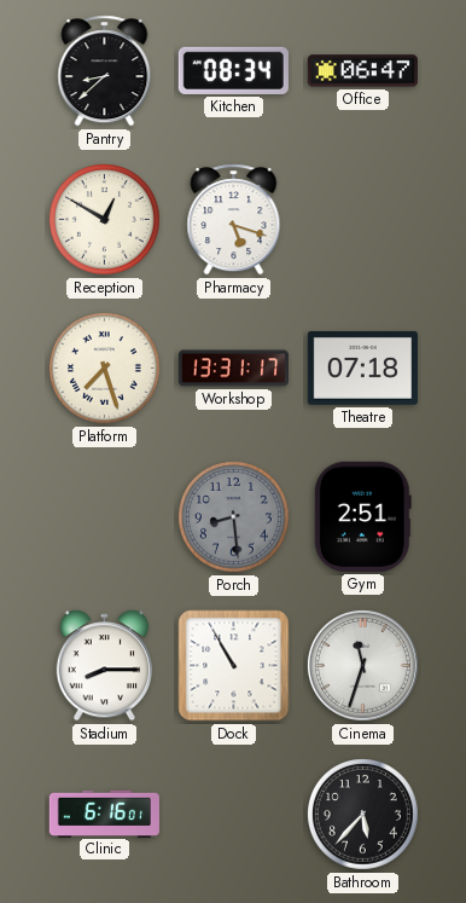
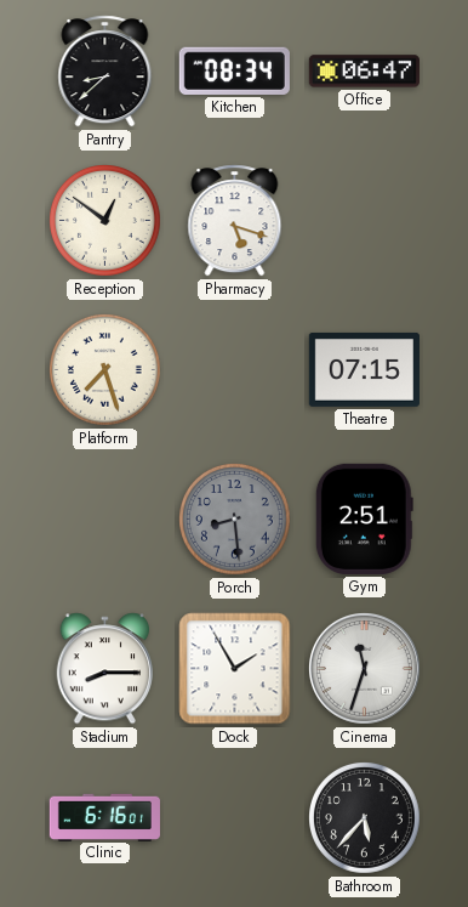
Reception: 12:50 -> 12:51 (105, 221)
Workshop: 13:31 -> none (233, 369)
Theatre: 07:18 -> 07:15 (364, 370)
Dock: 10:55 -> 1:55 (235, 669)
